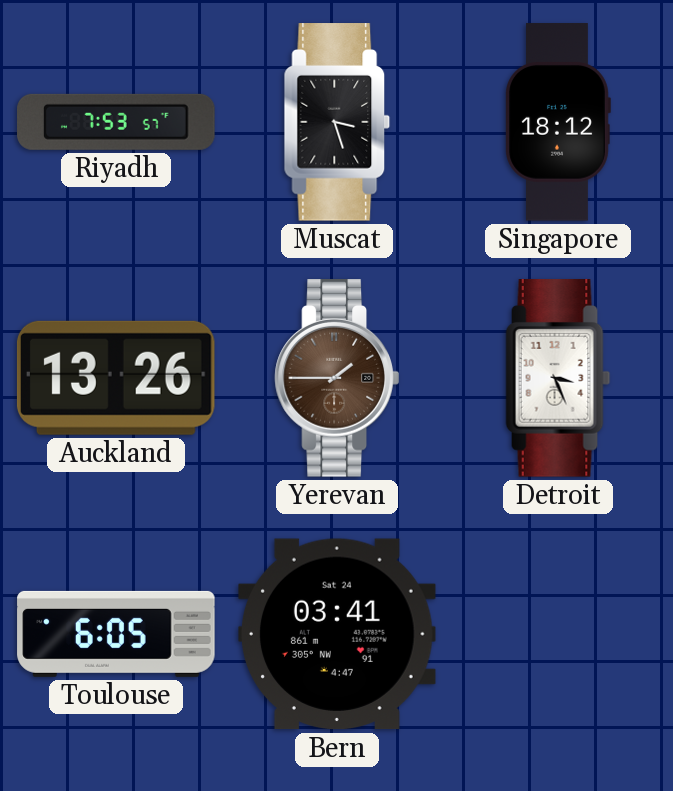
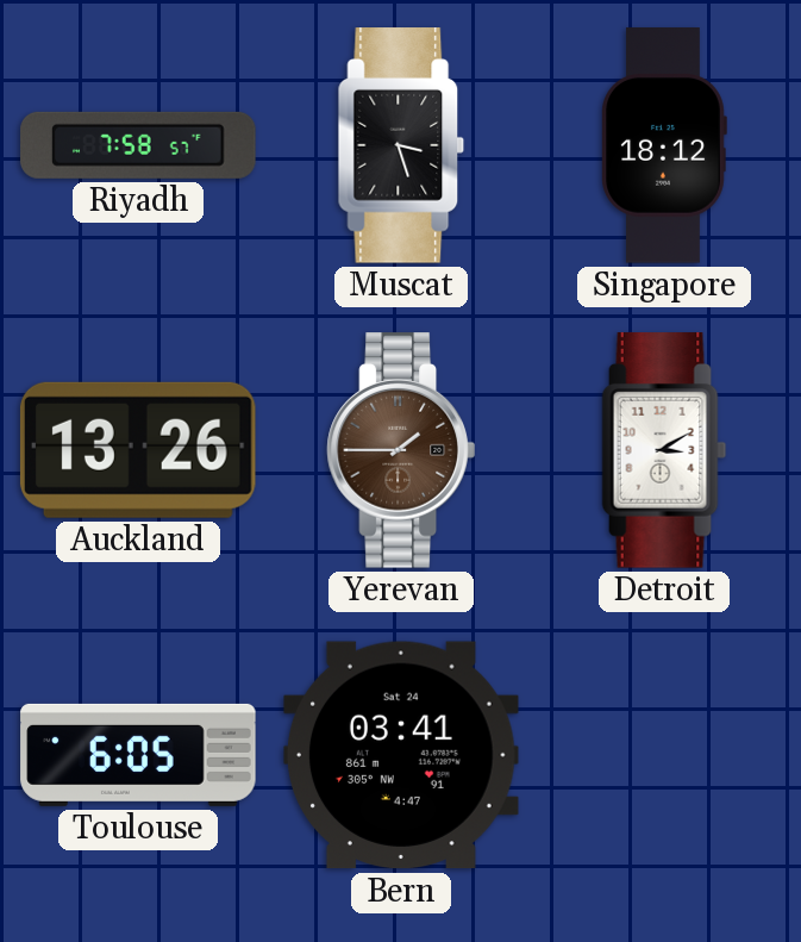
Riyadh: 7:53 -> 7:58 (138, 145)
Detroit: 3:26 -> 3:10 (664, 450)
